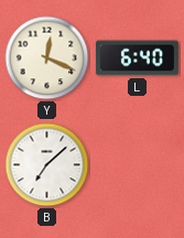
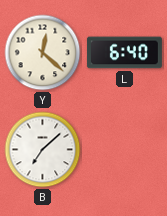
Y: 12:19 -> 12:22 (43, 53)
